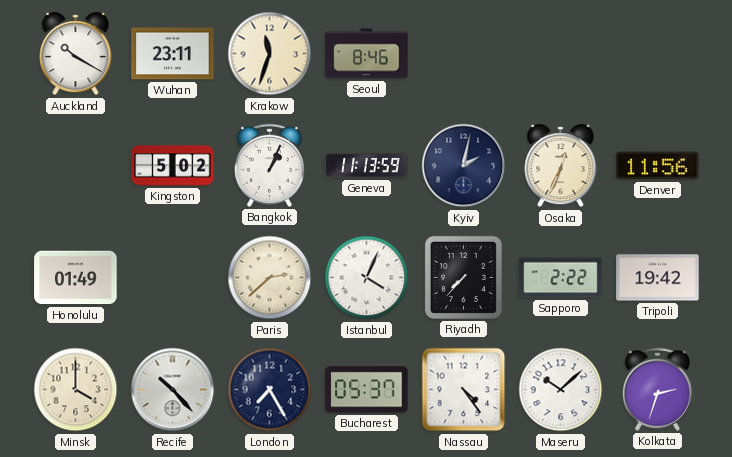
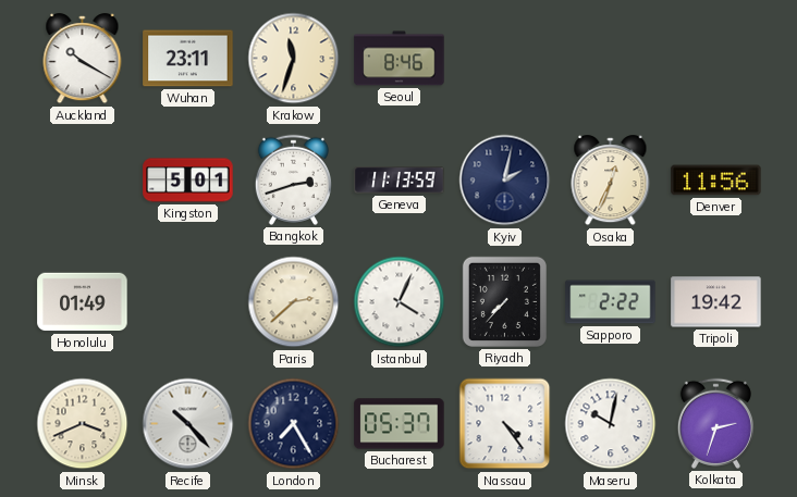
Kingston: 5:02 -> 5:01 (188, 181)
Bangkok: 1:04 -> 2:42 (293, 179)
Minsk: 4:00 -> 3:41 (83, 424)
Maseru: 10:08 -> 10:02 (611, 424)
